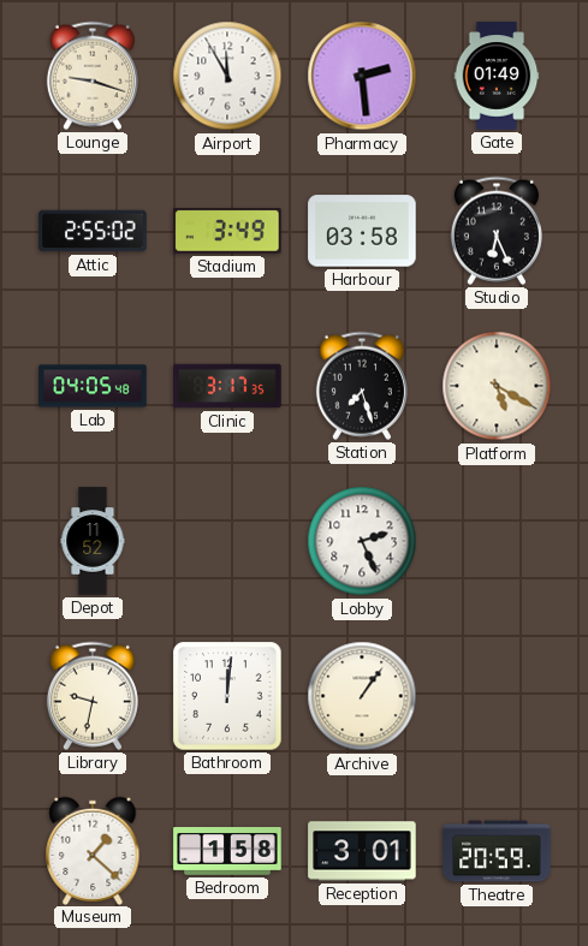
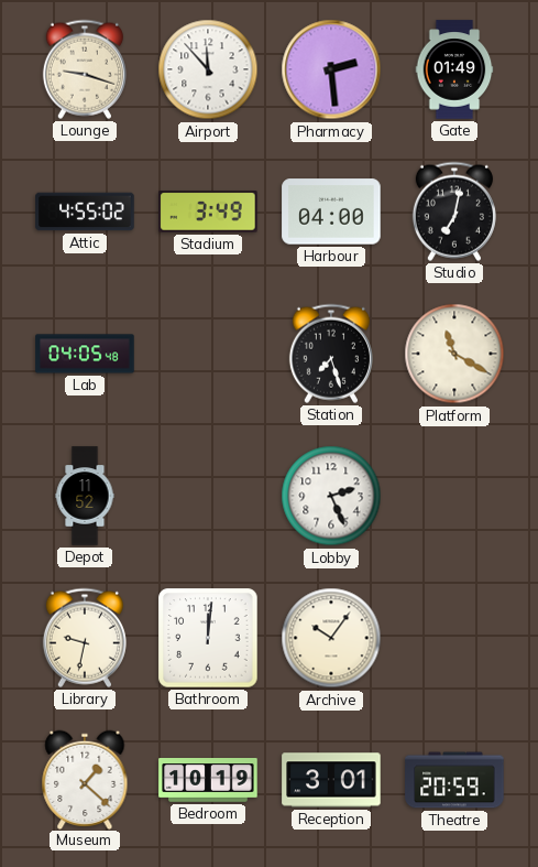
Airport: 11:55 -> 11:53 (208, 69)
Attic: 2:55 -> 4:55 (85, 212)
Harbour: 03:58 -> 04:00 (331, 212)
Studio: 6:26 -> 7:02 (454, 212)
Clinic: 3:17 -> none (227, 386)
Platform: 5:20 -> 11:20 (454, 354)
Archive: 1:06 -> 10:06 (331, 638)
Bedroom: 1:58 -> 10:19 (208, 781)
